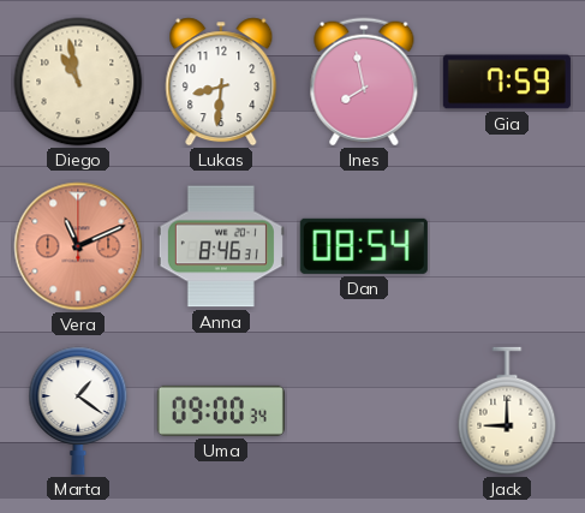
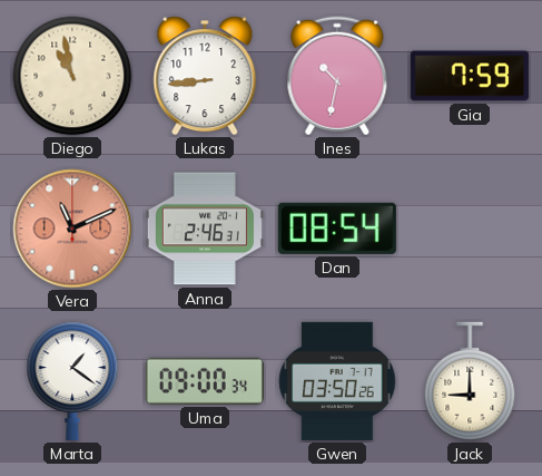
Lukas: 8:31 -> 8:44 (205, 76)
Ines: 7:58 -> 10:32 (337, 76)
Anna: 8:46 -> 2:46 (205, 229)
Gwen: none -> 03:50 (337, 381)
